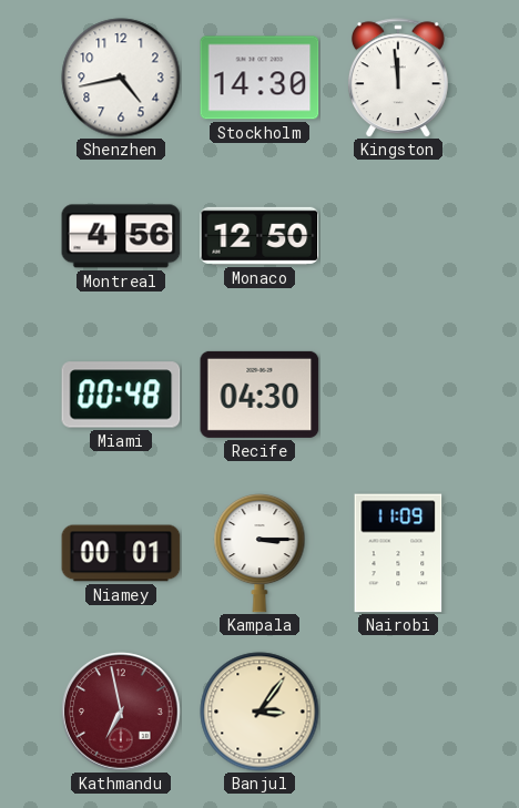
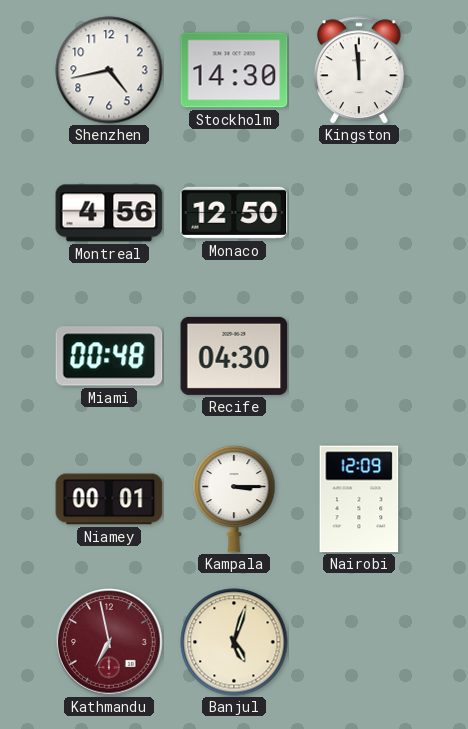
Nairobi: 11:09 -> 12:09 (359, 499)
Banjul: 3:06 -> 5:03 (234, 642)
